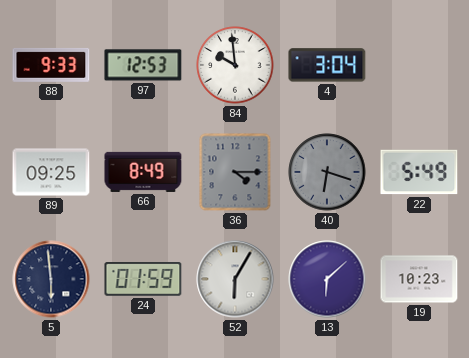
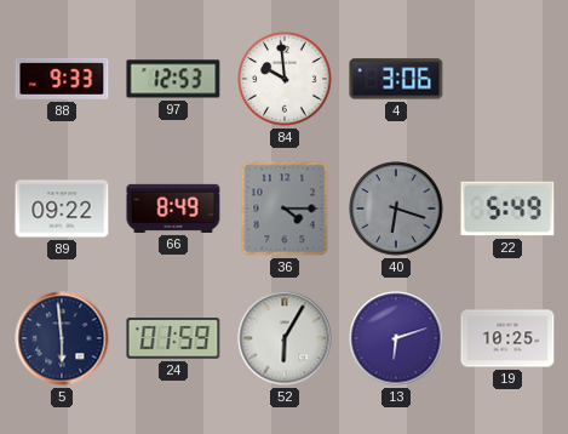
4: 3:04 -> 3:06 (396, 79)
89: 09:25 -> 09:22 (62, 209)
13: 6:08 -> 6:12 (396, 338)
19: 10:23 -> 10:25 (507, 338)
